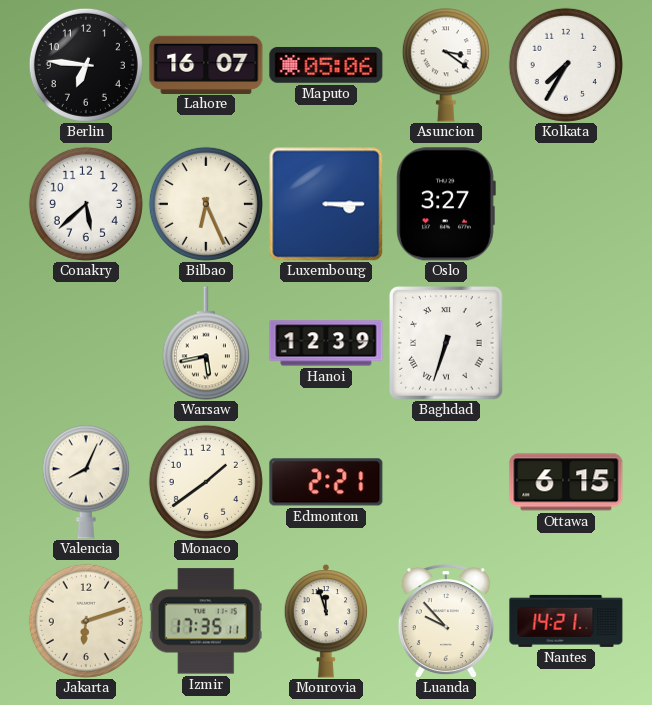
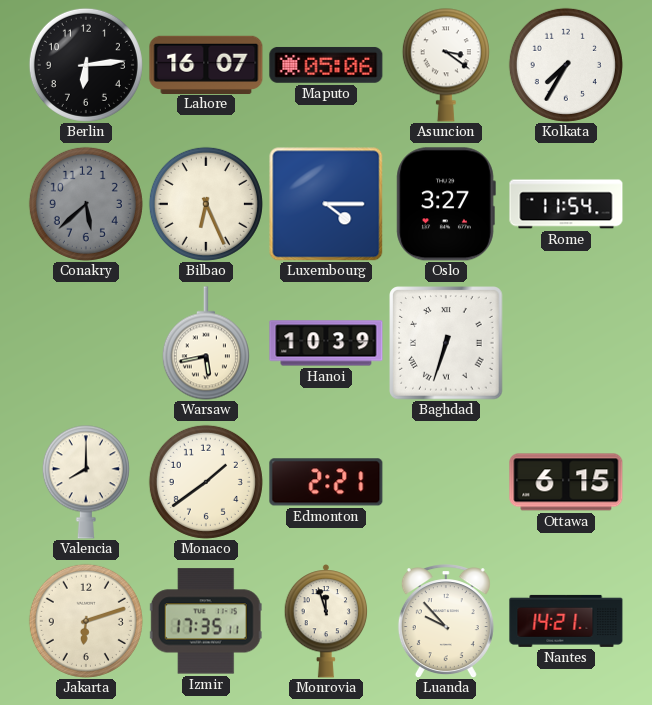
Berlin: 6:46 -> 6:14 (86, 65)
Conakry dial: white -> grey (86, 204)
Luxembourg: 3:15 -> 4:15 (326, 204)
Rome: none -> 11:54 (566, 204)
Hanoi: 12:39 -> 10:39 (326, 343)
Valencia: 8:04 -> 8:00 (86, 482)
